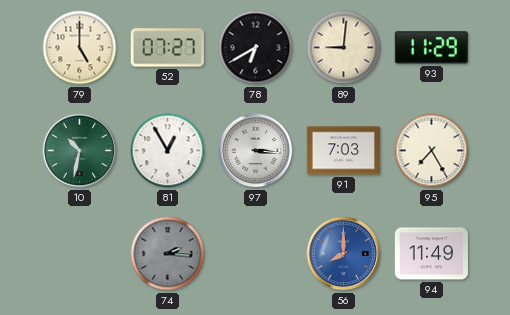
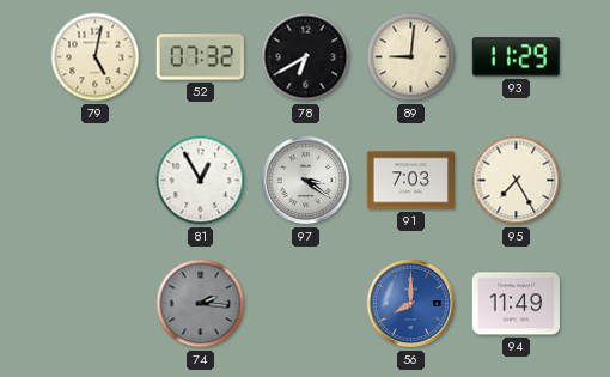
79: 5:00 -> 5:02 (96, 57)
52: 07:27 -> 07:32 (200, 57)
10: 10:32 -> none (80, 151)
97: 3:16 -> 3:21 (306, 181)
